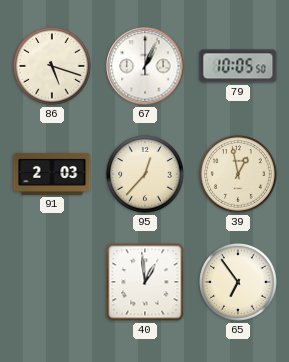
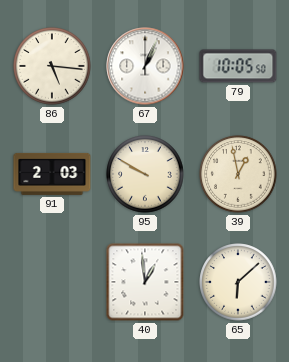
86: 5:18 -> 5:16 (52, 66)
95: 12:37 -> 9:50 (145, 174)
65: 6:54 -> 6:08 (238, 282)
